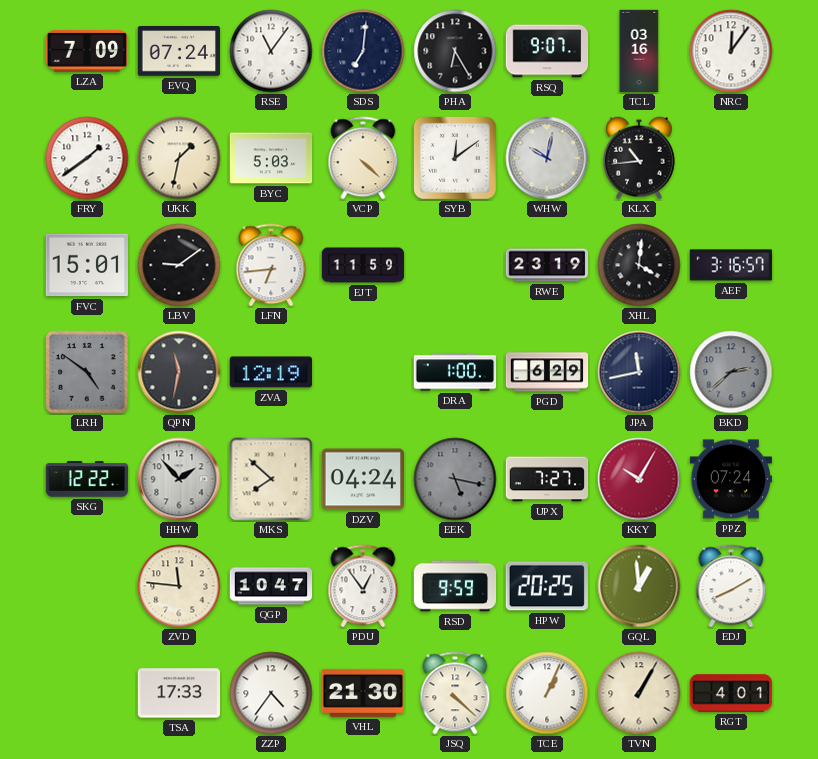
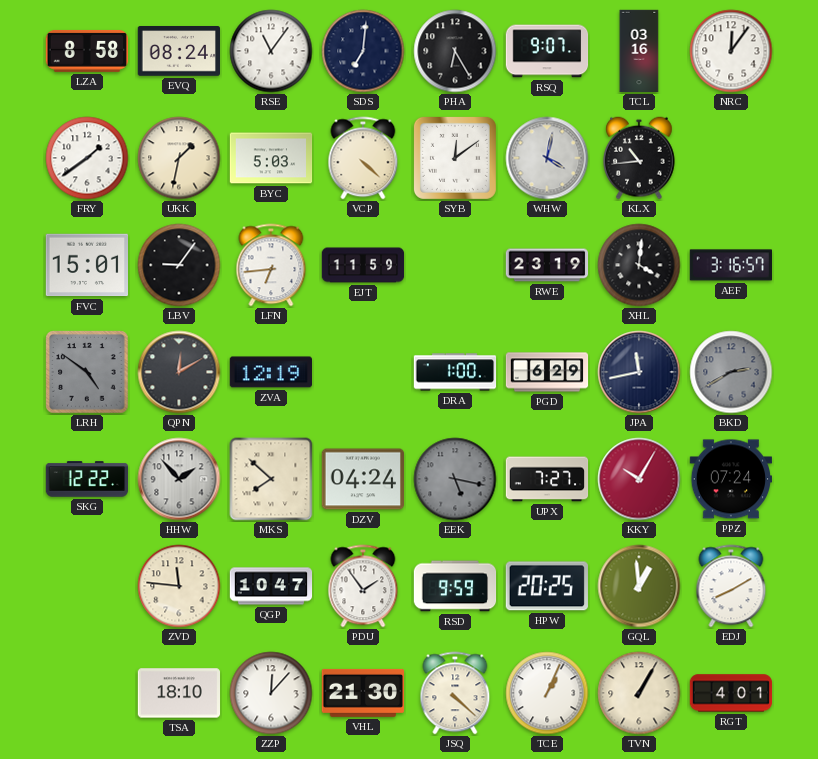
LZA: 7:09 -> 8:58 (86, 51)
EVQ: 07:24 -> 08:24 (178, 51)
WHW: 10:02 -> 4:02 (547, 158)
LBV: 9:09 -> 9:06 (179, 265)
QPN: 11:32 -> 12:10 (179, 372)
BKD: 2:38 -> 2:40 (731, 372)
PDU: 12:54 -> 1:54 (363, 586)
TSA: 17:33 -> 18:10 (179, 693)
ZZP: 4:36 -> 12:07 (271, 693)
